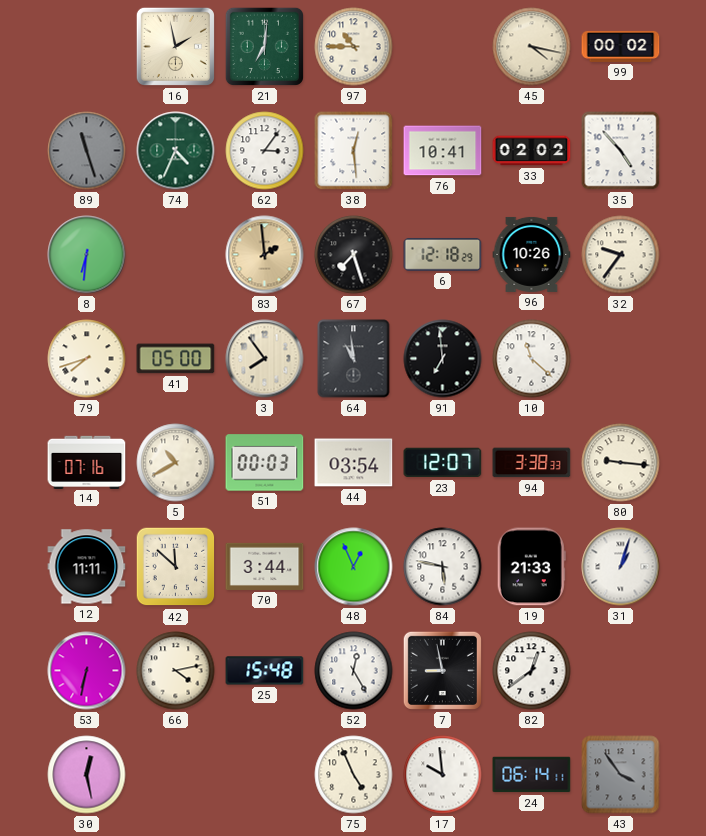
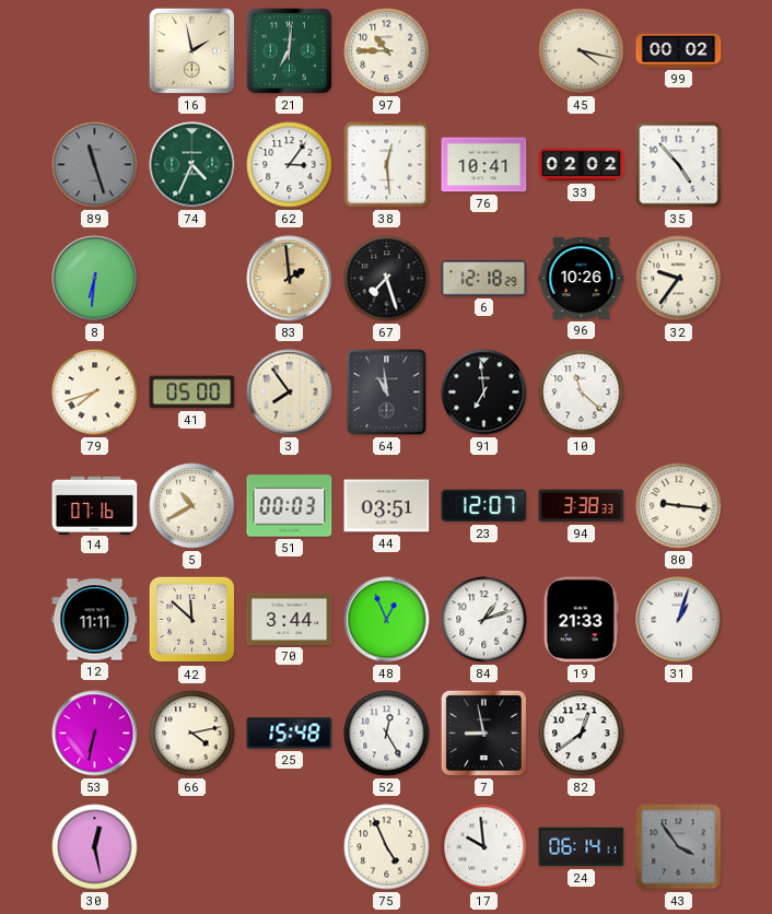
44: 03:54 -> 03:51 (387, 506)
84: 5:47 -> 1:12 (484, 620)
